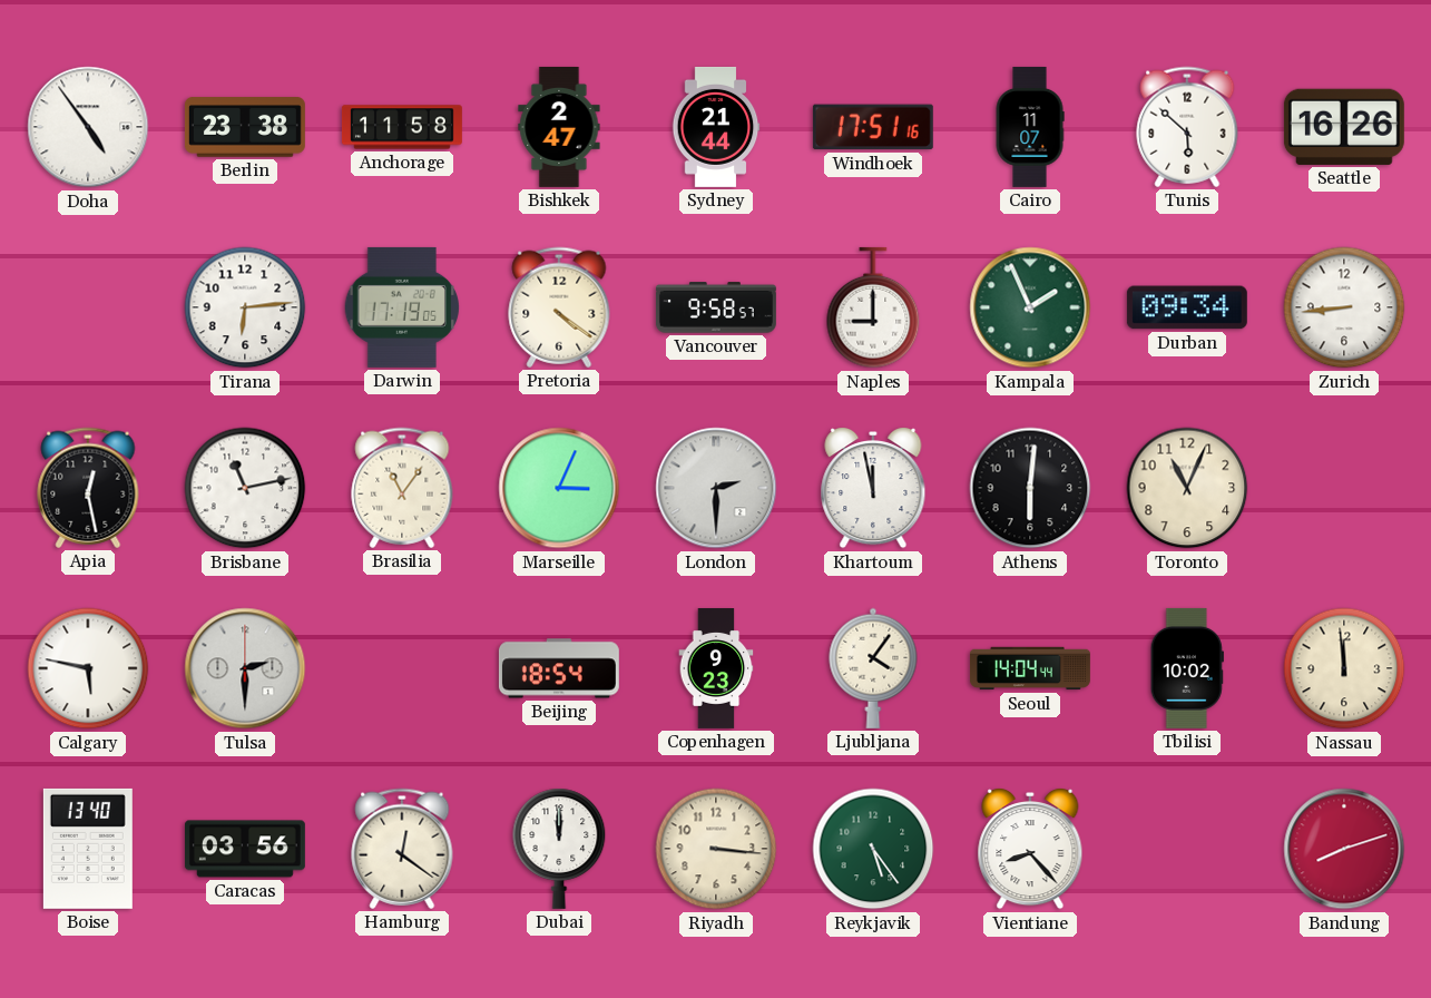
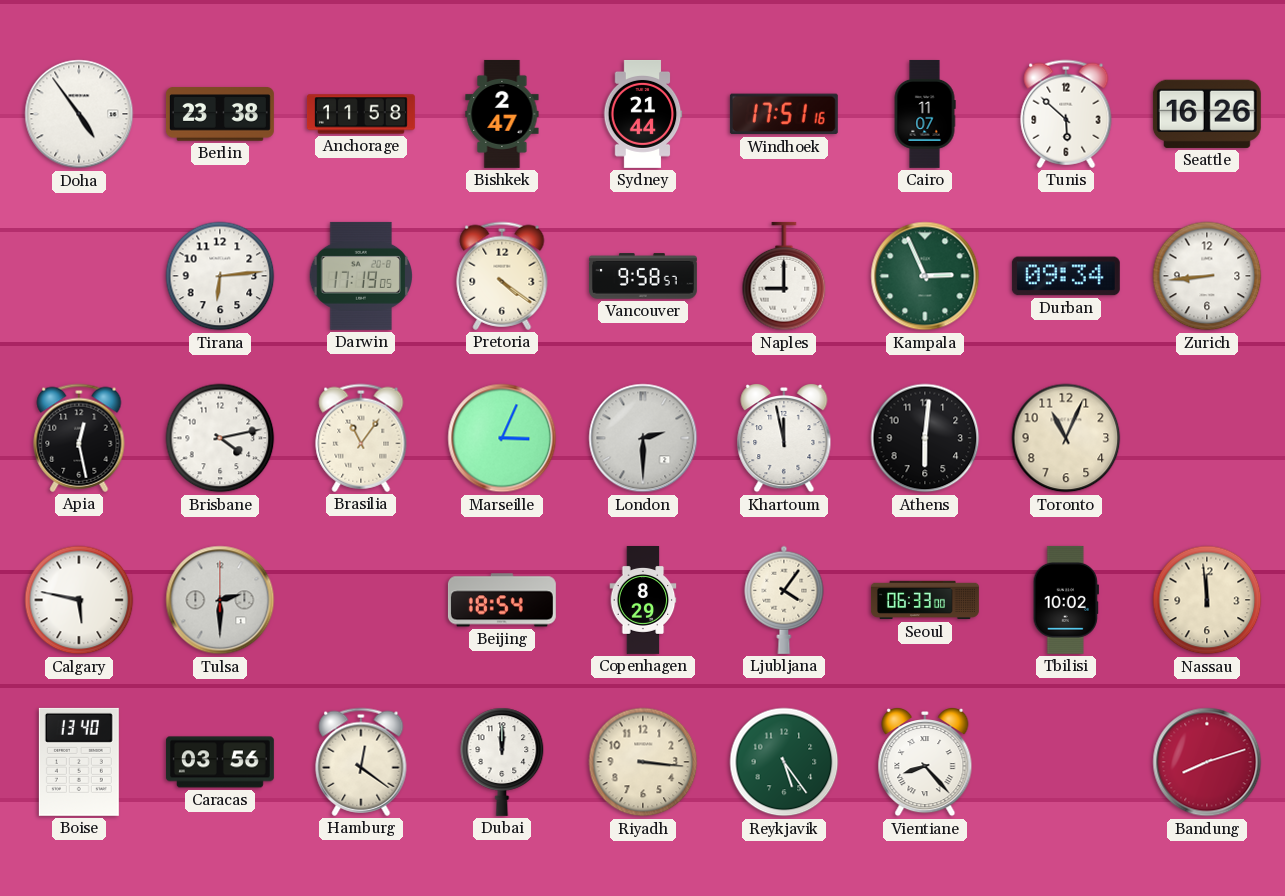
Kampala: 1:56 -> 2:56 (925, 276)
Brisbane: 11:13 -> 4:13 (220, 438)
Copenhagen: 9:23 -> 8:29 (643, 601)
Seoul: 14:04 -> 06:33 (926, 600)
